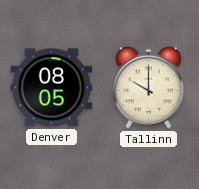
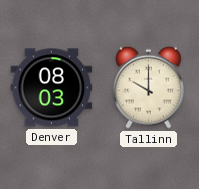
Denver: 08:05 -> 08:03 (52, 88)
